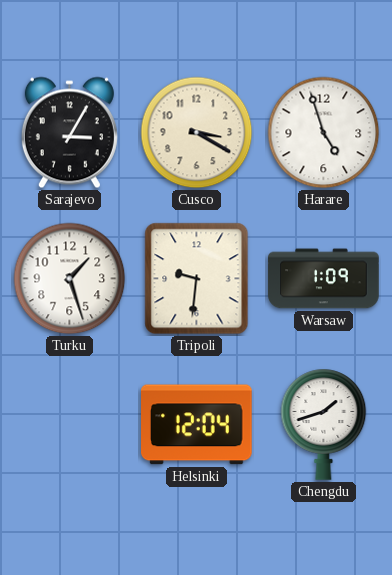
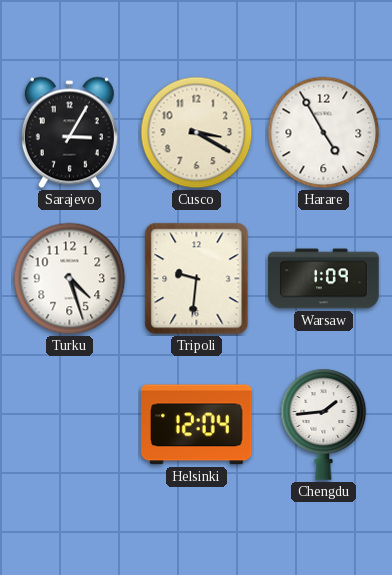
Harare: 4:57 -> 4:55 (324, 133)
Turku: 1:27 -> 4:27 (70, 279)
Chengdu: 1:42 -> 1:44 (324, 424)
